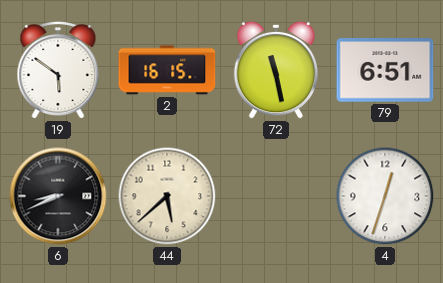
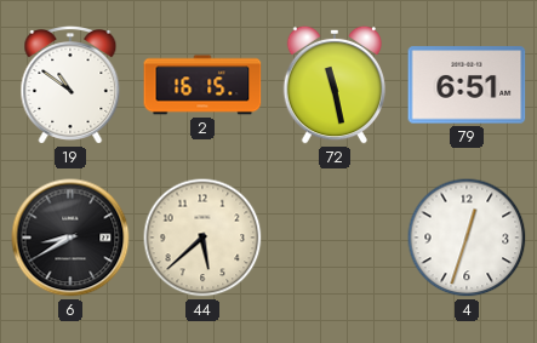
19: 5:51 -> 10:51 (70, 86)
6: 8:41 -> 8:40 (70, 238)
